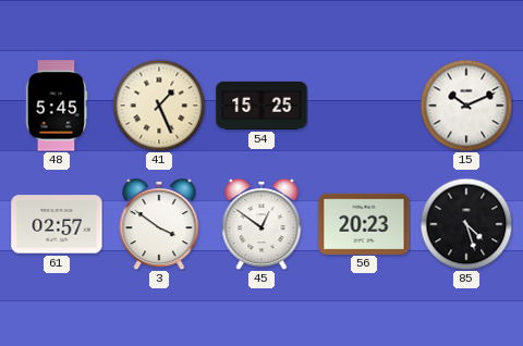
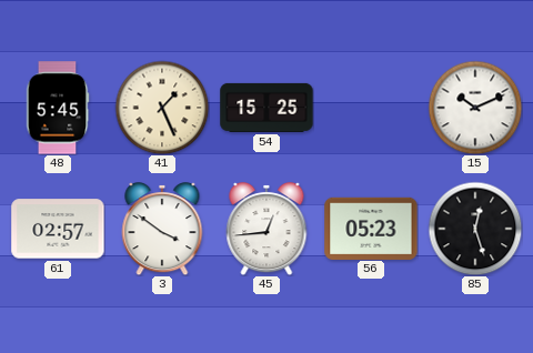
45: 12:51 -> 12:44 (266, 230)
56: 20:23 -> 05:23 (371, 228)
85: 4:27 -> 12:27 (475, 229)
